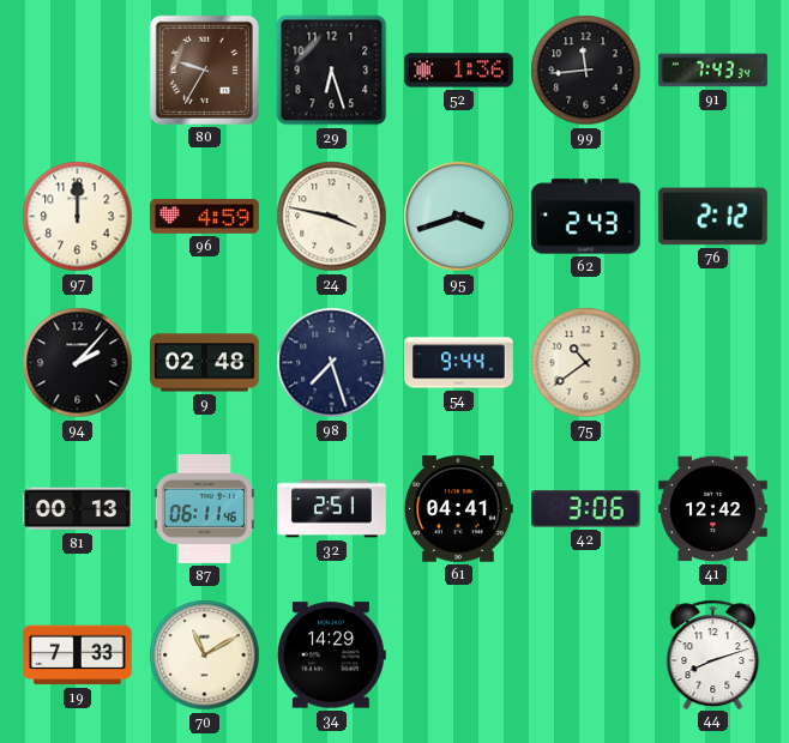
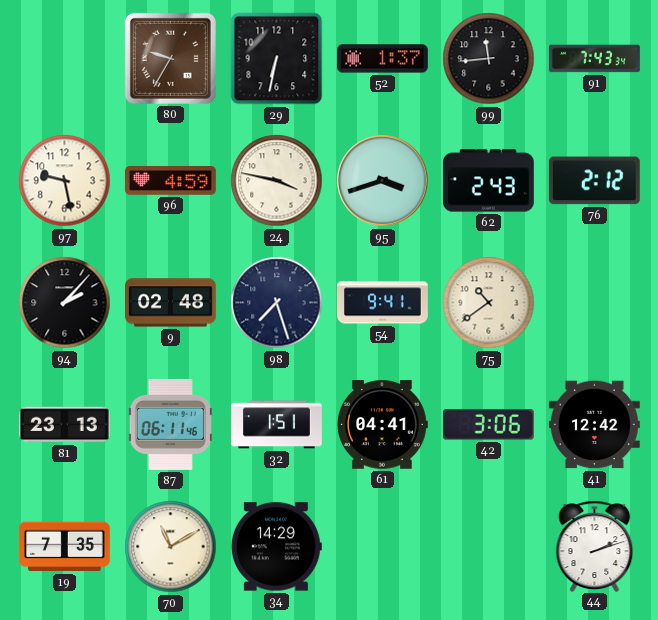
29: 6:27 -> 6:32 (277, 59)
52: 1:36 -> 1:37 (383, 59)
97: 12:00 -> 9:28 (65, 181)
54: 9:44 -> 9:41 (383, 303)
81: 00:13 -> 23:13 (64, 425)
32: 2:51 -> 1:51 (277, 425)
19: 7:33 -> 7:35 (65, 547)
44: 8:12 -> 2:12 (595, 546)
